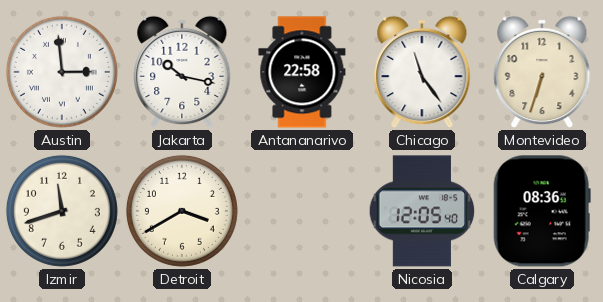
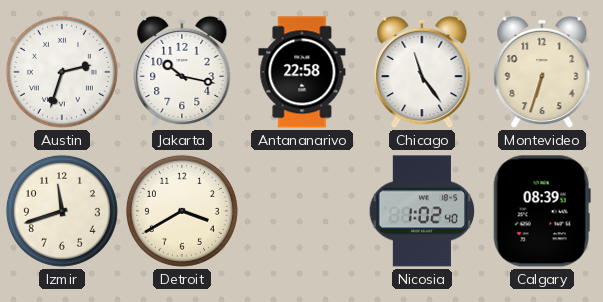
Austin: 2:59 -> 2:33 (62, 72)
Nicosia: 12:05 -> 1:02 (422, 211)
Calgary: 08:36 -> 08:39 (542, 211)
